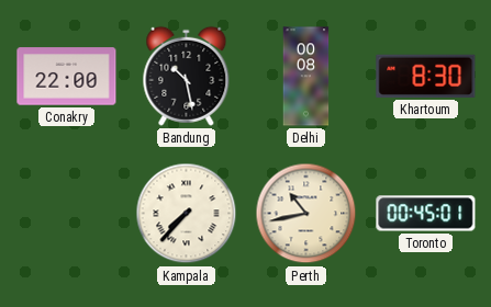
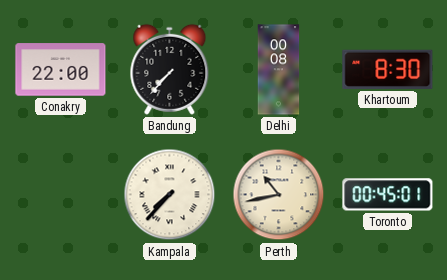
Bandung: 10:28 -> 7:37 (170, 69)
